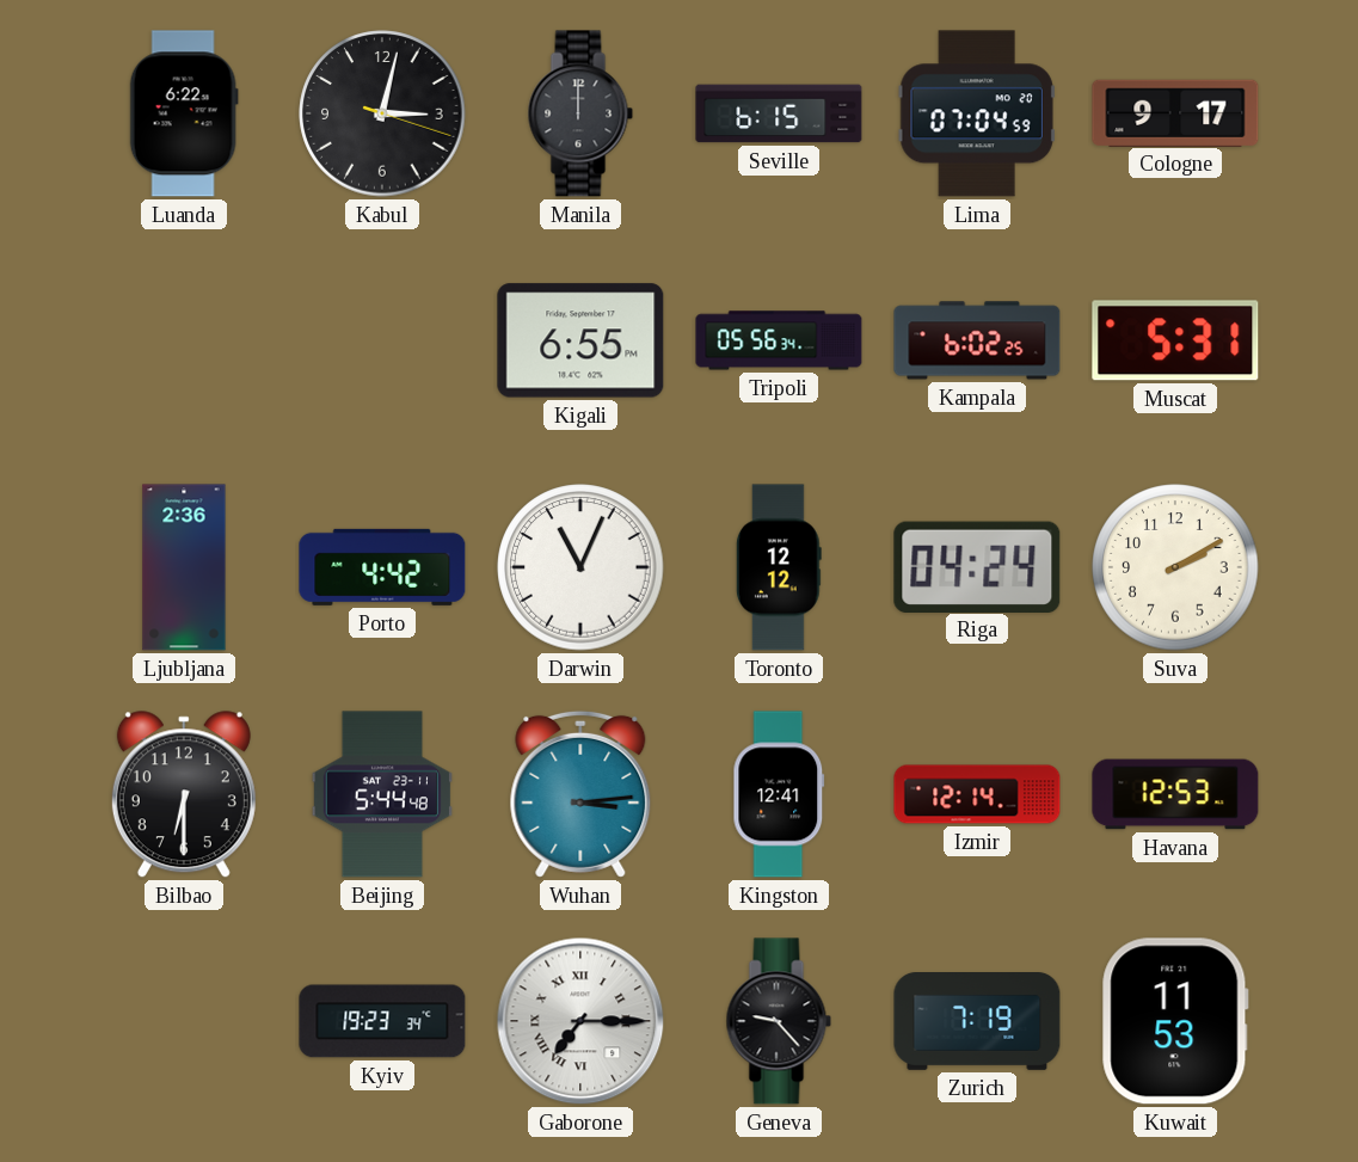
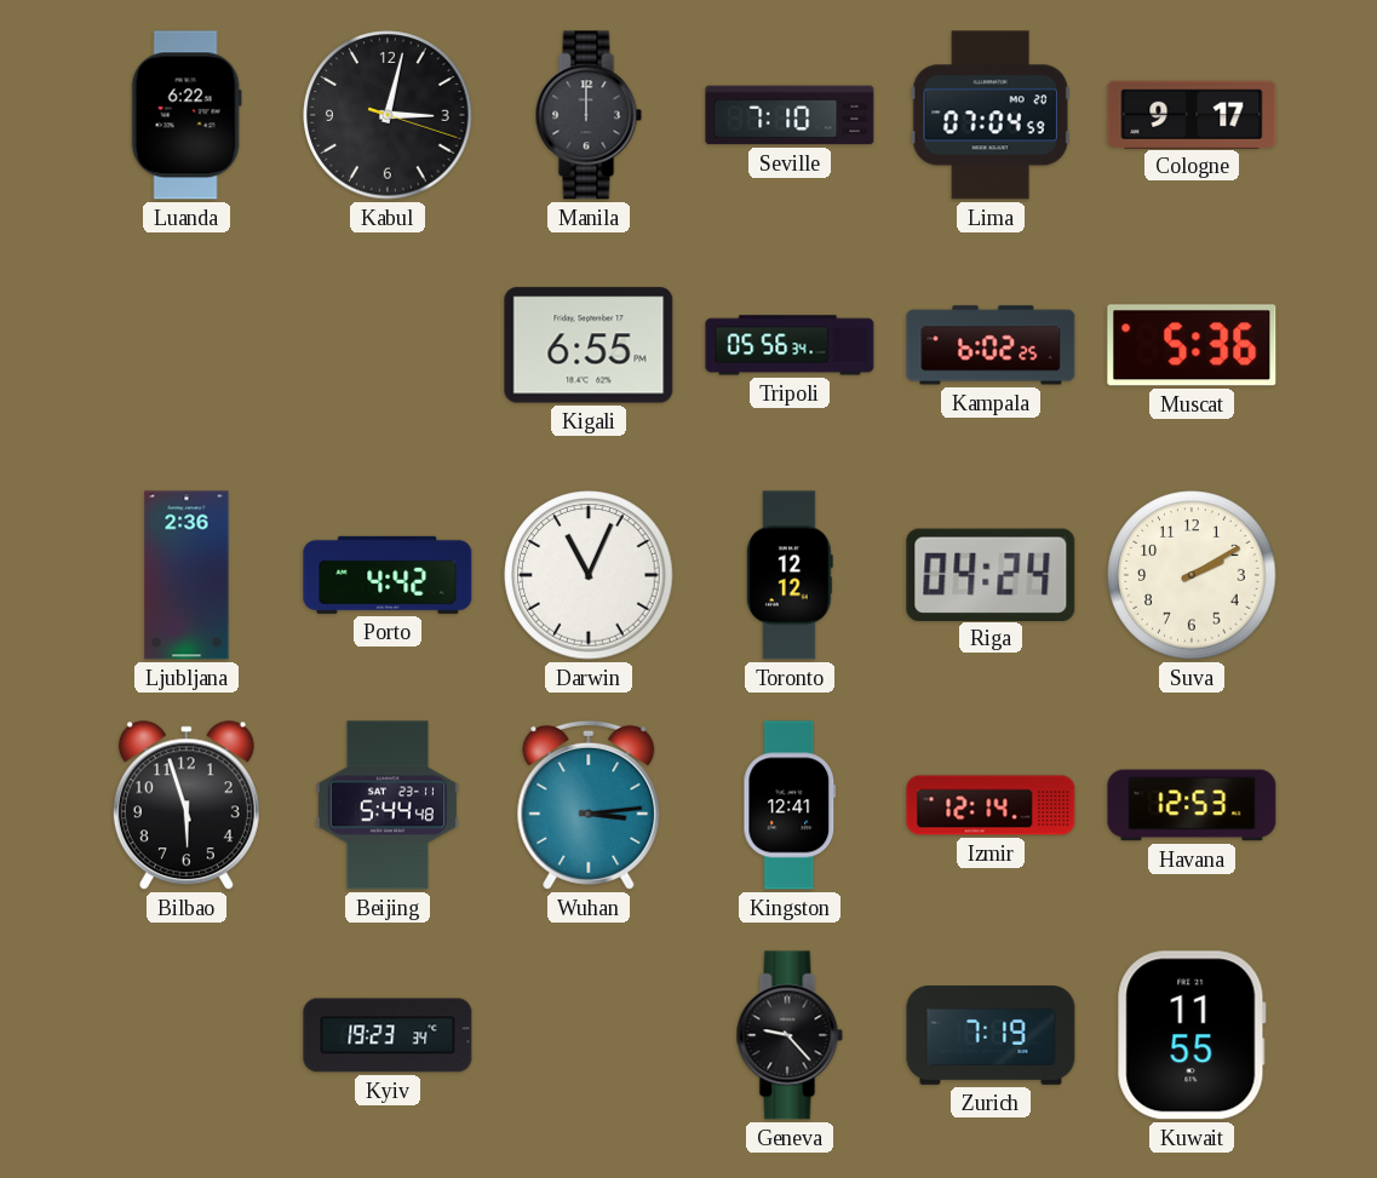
Seville: 6:15 -> 7:10 (790, 115)
Muscat: 5:31 -> 5:36 (1192, 345)
Bilbao: 6:30 -> 5:57 (187, 806)
Gaborone: 7:15 -> none (580, 1021)
Kuwait: 11:53 -> 11:55 (1192, 1035)
